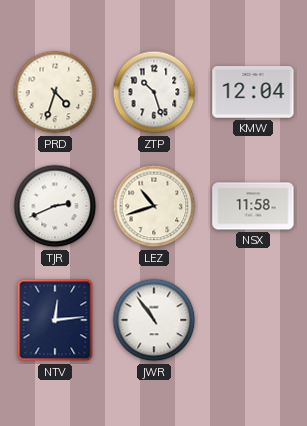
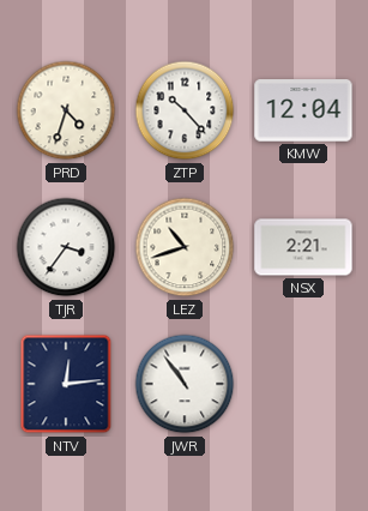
ZTP: 10:27 -> 10:23 (185, 110)
TJR: 2:41 -> 3:36 (66, 247)
NSX: 11:58 -> 2:21 (303, 247)
